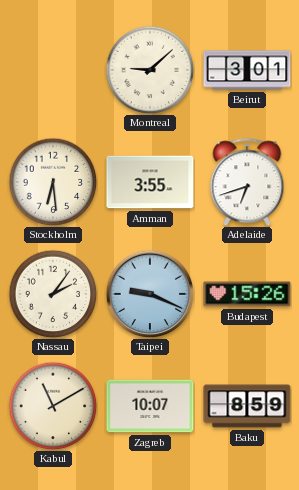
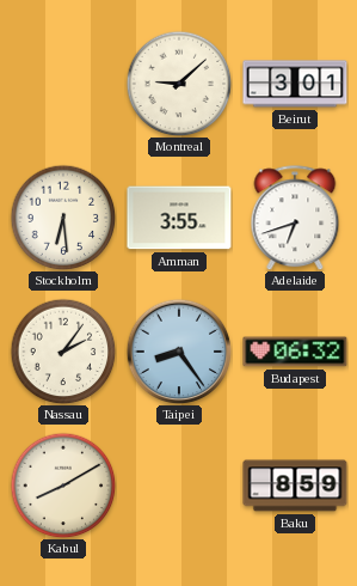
Taipei: 9:19 -> 8:24 (179, 352)
Budapest: 15:26 -> 06:32 (295, 352)
Kabul: 11:10 -> 8:10 (63, 486)
Zagreb: 10:07 -> none (150, 406)
